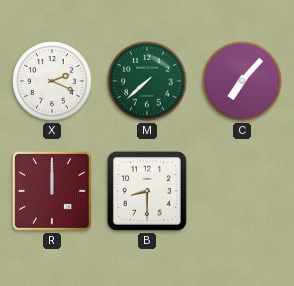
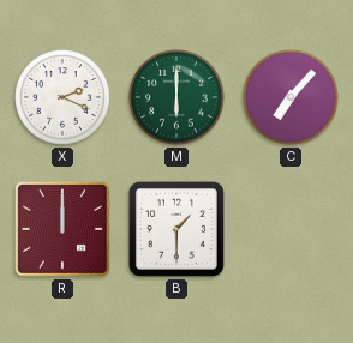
M: 7:38 -> 6:00 (176, 97)
B: 8:30 -> 1:30 (176, 229)
